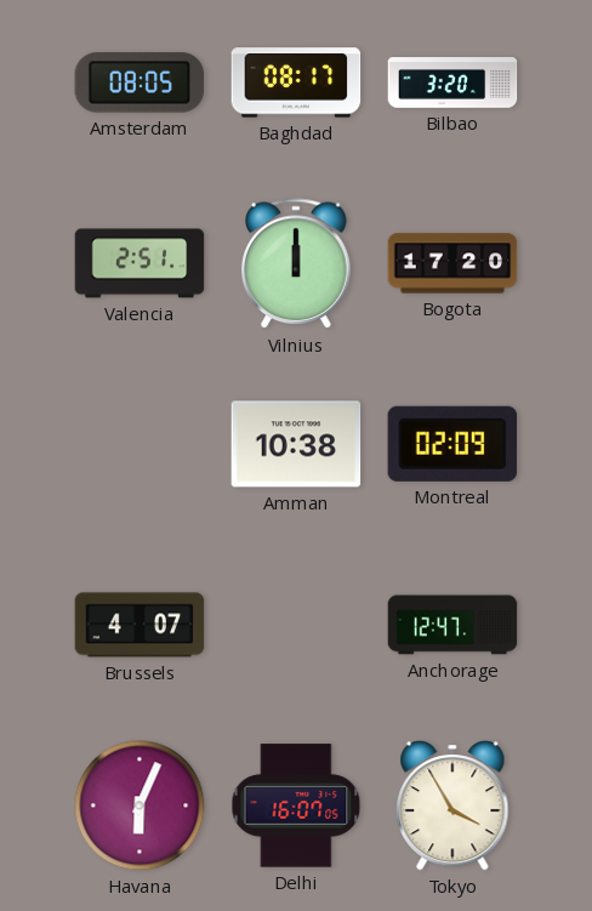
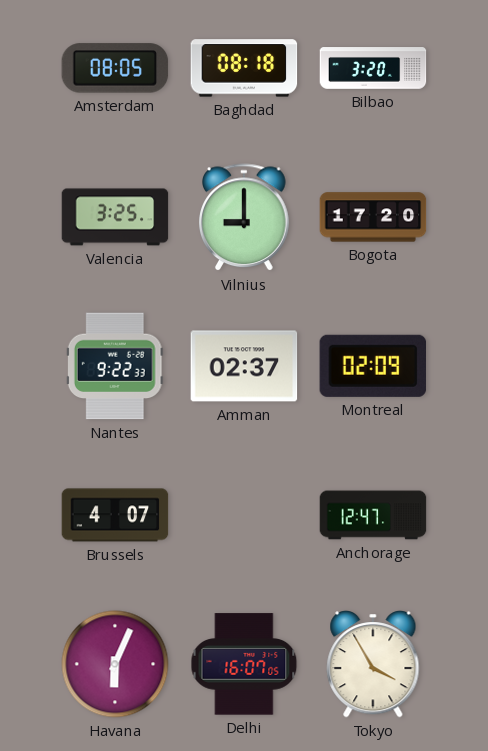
Baghdad: 08:17 -> 08:18 (244, 68)
Valencia: 2:51 -> 3:25 (115, 217)
Vilnius: 12:00 -> 9:00 (244, 218)
Nantes: none -> 9:22 (115, 366)
Amman: 10:38 -> 02:37 (244, 366)
